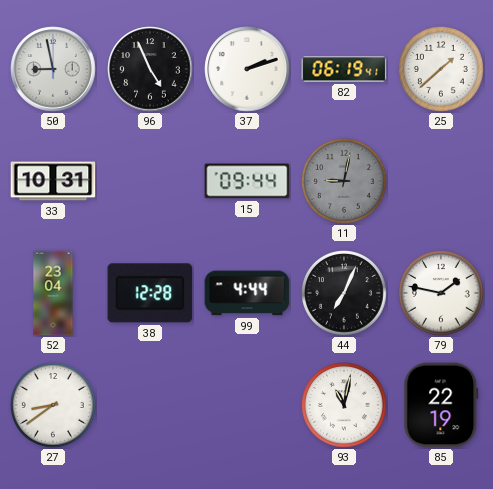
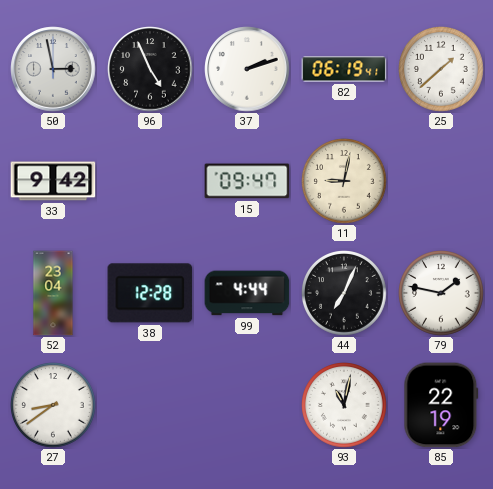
50: 8:58 -> 2:58 (53, 69)
33: 10:31 -> 9:42 (53, 181)
15: 09:44 -> 09:47 (247, 181)
11 dial: grey -> cream (345, 182)
